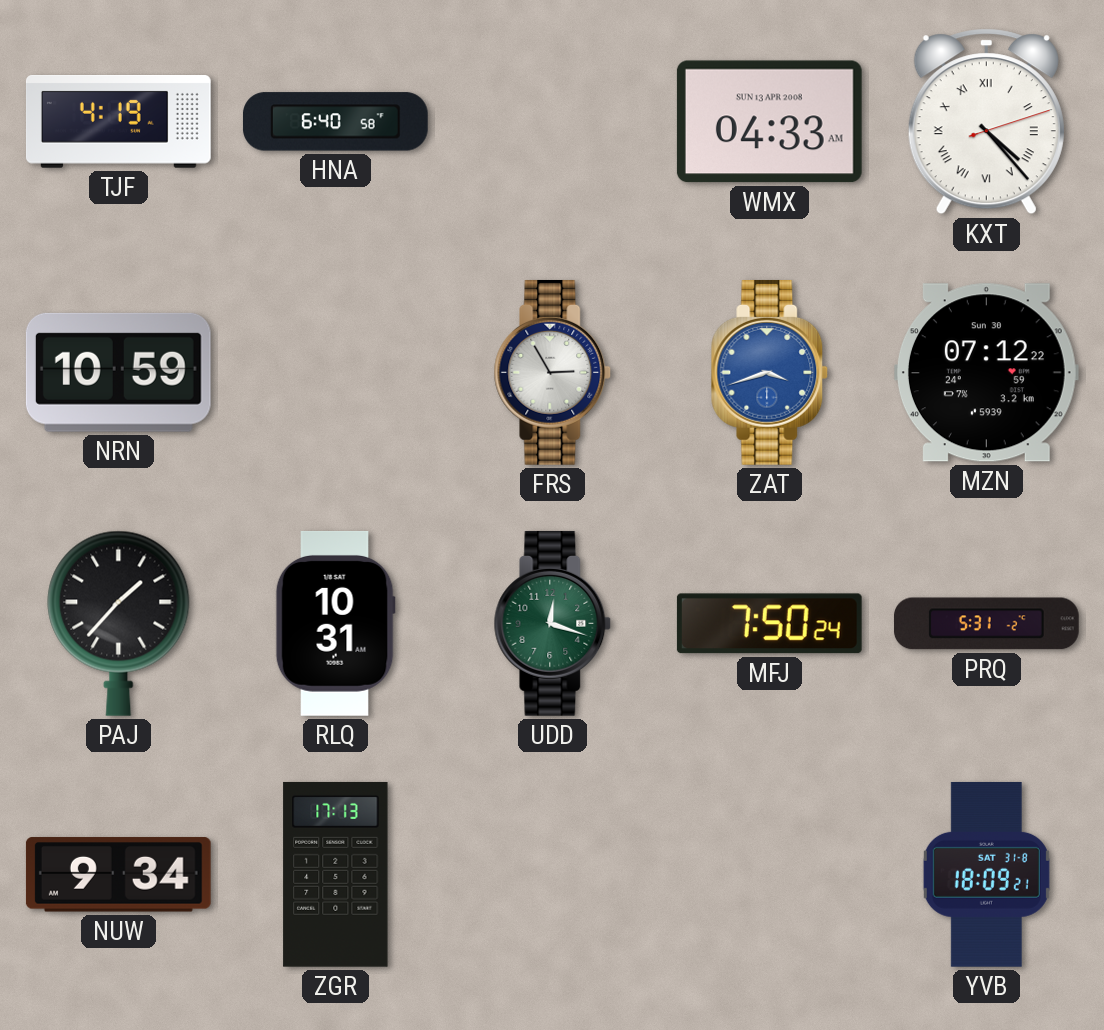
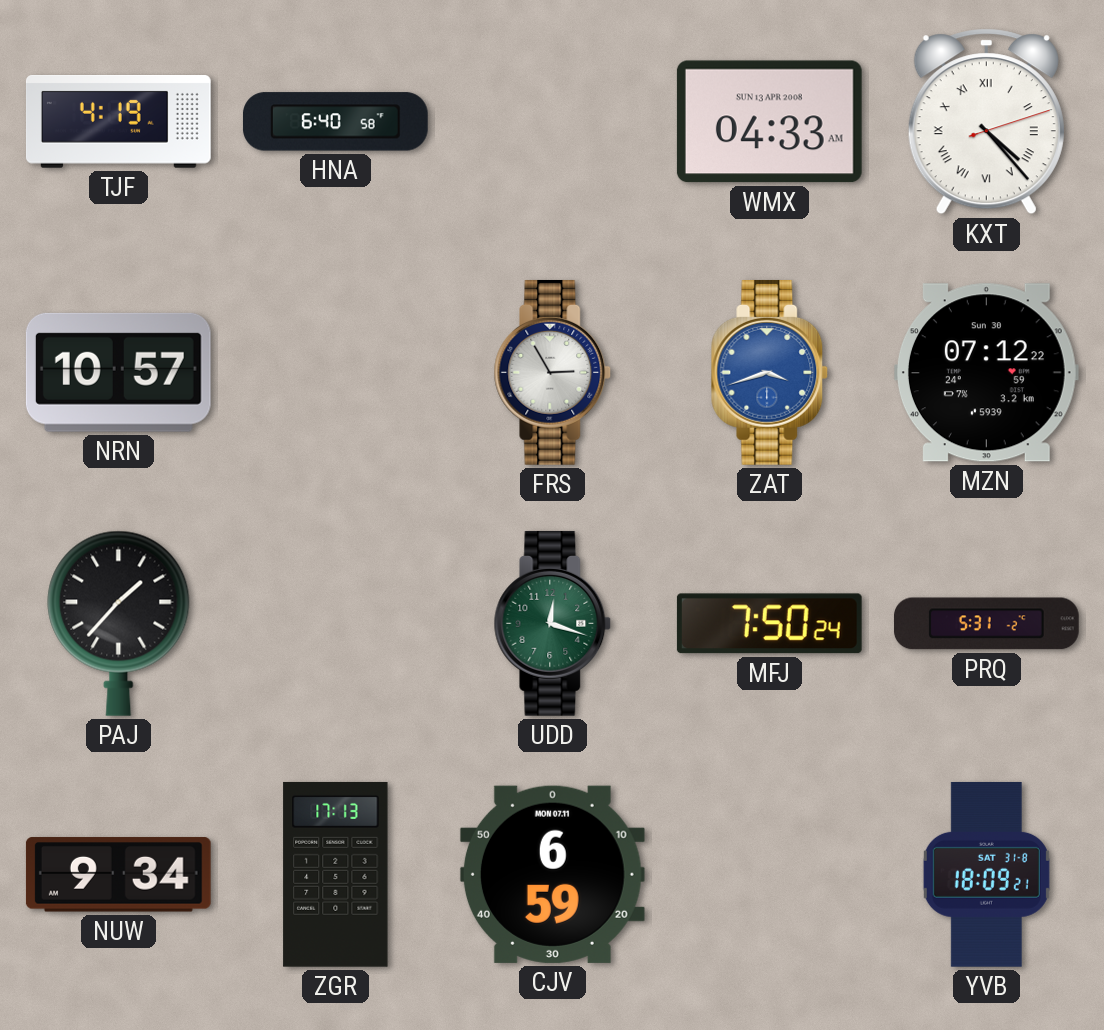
NRN: 10:59 -> 10:57 (118, 372)
RLQ: 10:31 -> none (335, 623)
CJV: none -> 6:59 (552, 874)
